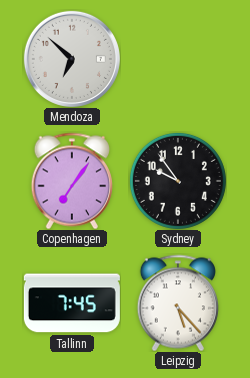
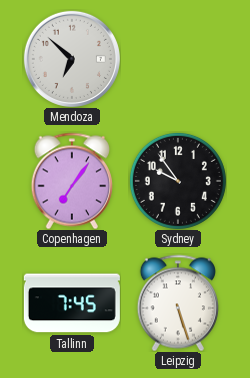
Leipzig: 5:23 -> 5:27 (178, 303)
